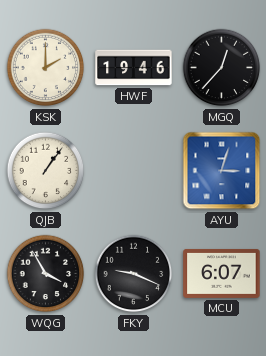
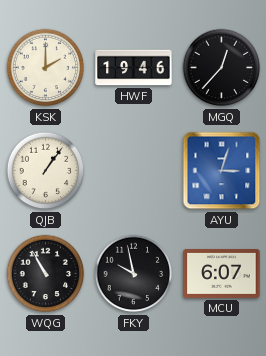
WQG: 3:55 -> 10:55 (46, 274)
FKY: 9:19 -> 9:58 (134, 274)
